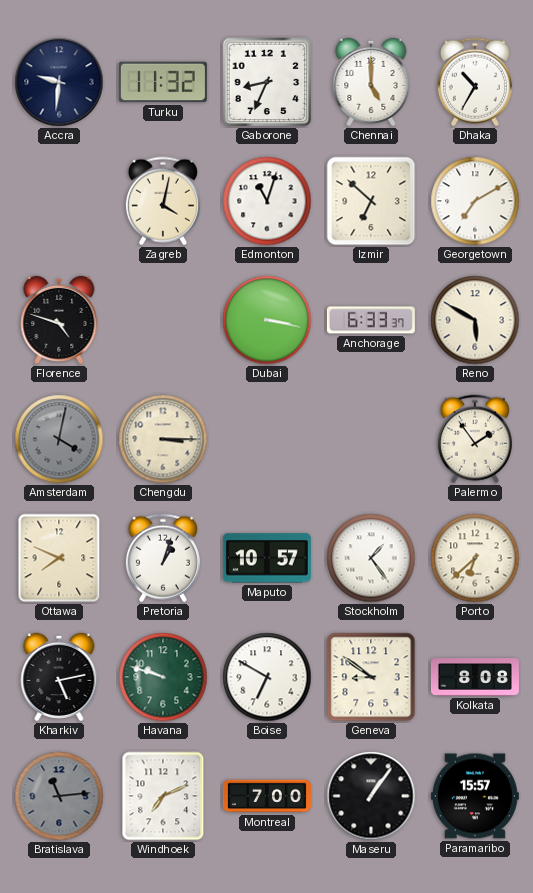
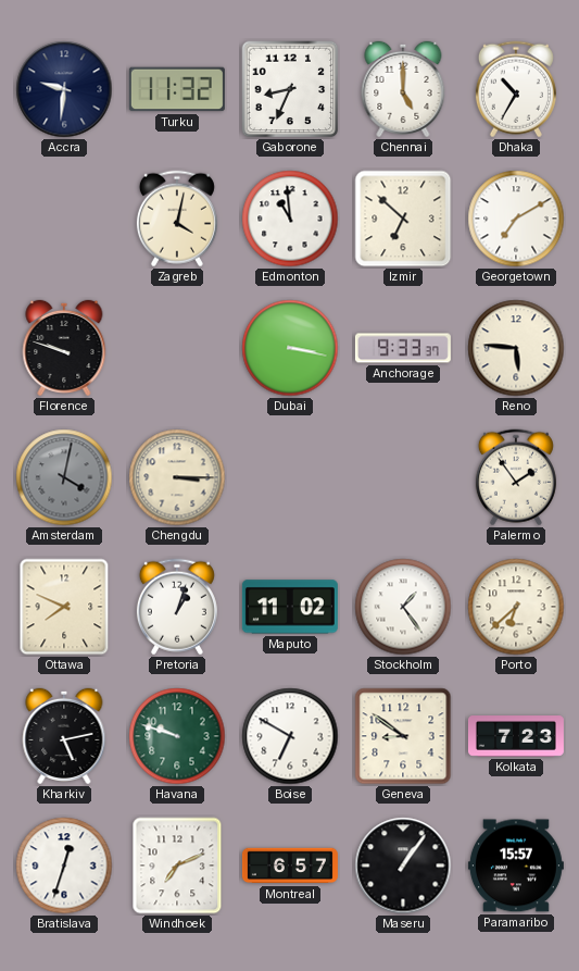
Edmonton: 11:03 -> 10:59 (290, 219)
Florence: 4:48 -> 9:48 (64, 348)
Anchorage: 6:33 -> 9:33 (403, 348)
Reno: 5:50 -> 5:46 (516, 348)
Maputo: 10:57 -> 11:02 (290, 607)
Kolkata: 8:08 -> 7:23 (516, 737)
Bratislava: 11:14 -> 12:33 (64, 866)
Bratislava dial: grey -> white (64, 866)
Montreal: 7:00 -> 6:57 (290, 866)
